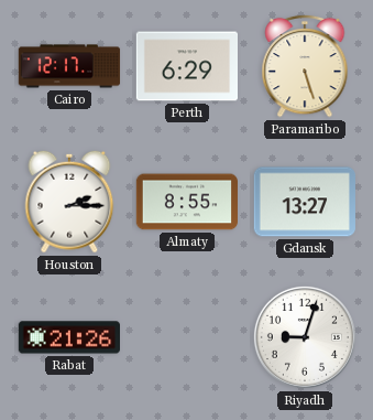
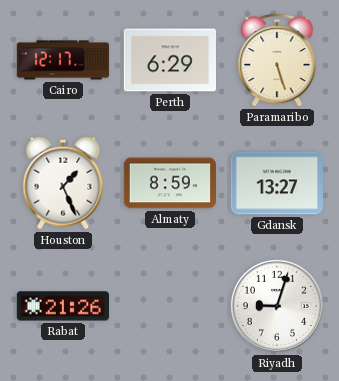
Houston: 2:15 -> 1:26 (63, 183)
Almaty: 8:55 -> 8:59 (169, 183)
